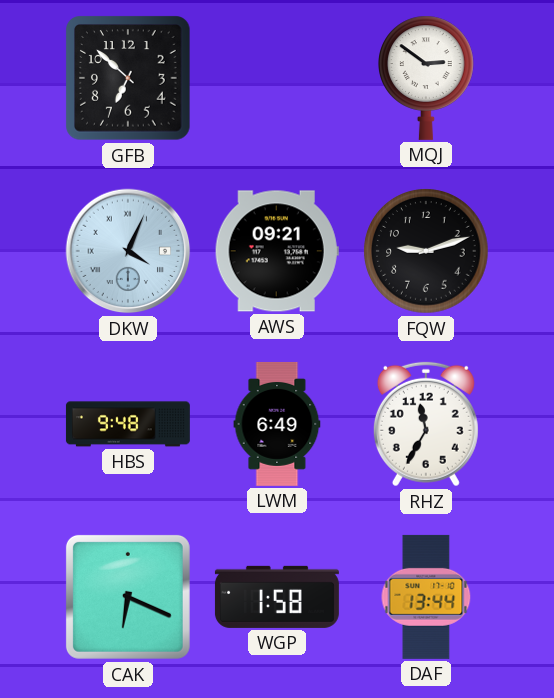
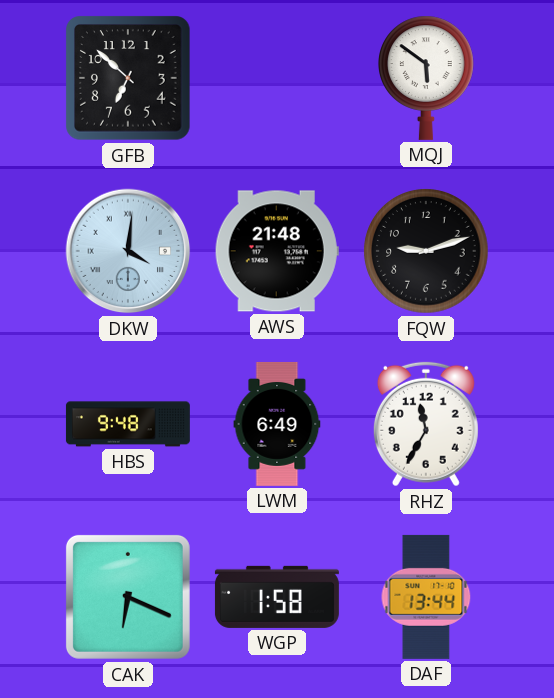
MQJ: 2:51 -> 5:51 (427, 78)
DKW: 4:04 -> 4:01 (128, 251)
AWS: 09:21 -> 21:48 (277, 251)
